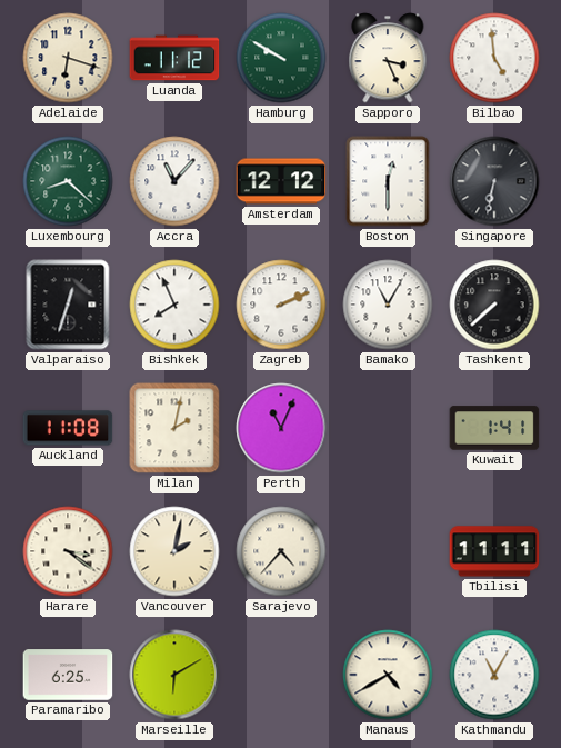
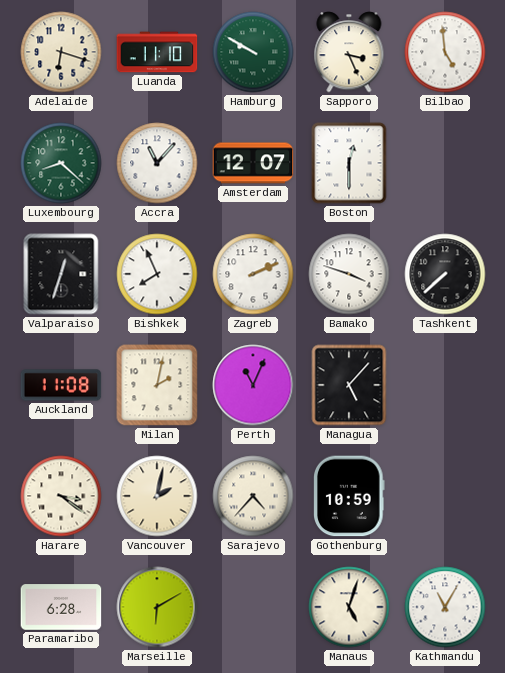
Luanda: 11:12 -> 11:10 (157, 52)
Amsterdam: 12:12 -> 12:07 (253, 163)
Singapore: 6:32 -> none (494, 181)
Bamako: 11:05 -> 3:48 (349, 274)
Managua: none -> 5:07 (349, 385)
Kuwait: 1:41 -> none (494, 428)
Gothenburg: none -> 10:59 (350, 496)
Tbilisi: 11:11 -> none (494, 551)
Paramaribo: 6:25 -> 6:28 (61, 607)
Manaus: 4:40 -> 5:03 (349, 607)
